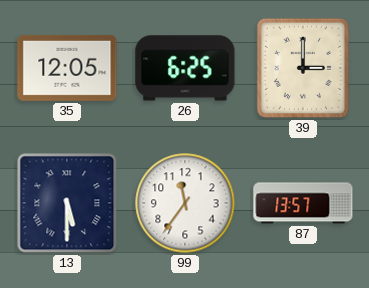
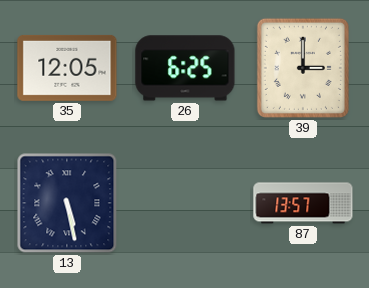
13: 5:30 -> 5:28 (67, 203)
99: 11:36 -> none (185, 203)
